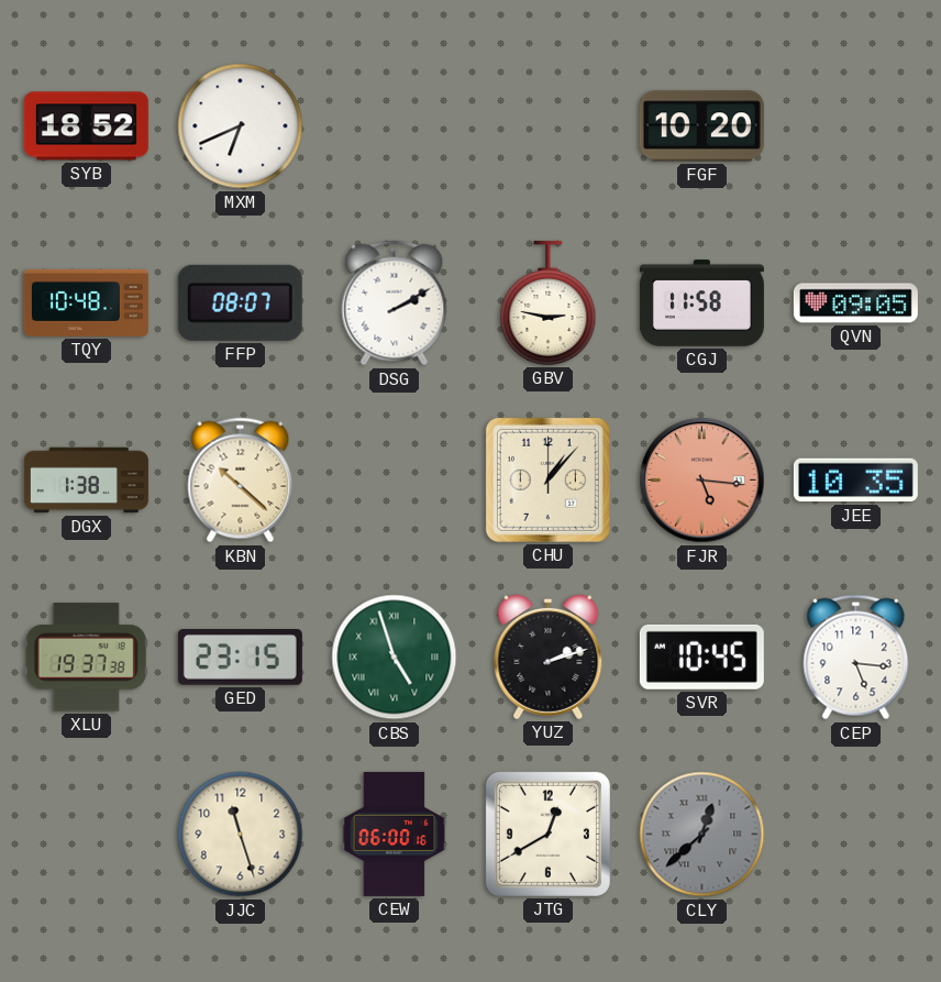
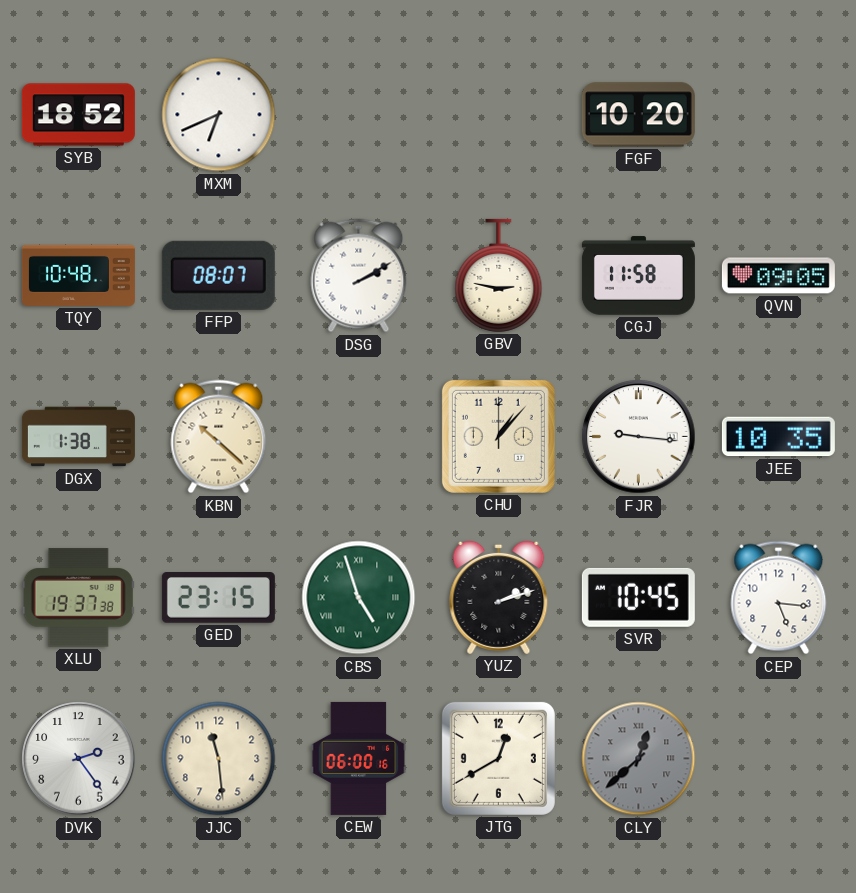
FJR: 5:16 -> 9:16 (639, 437)
FJR dial: salmon -> white (639, 437)
DVK: none -> 2:24 (79, 759)
JJC: 11:27 -> 11:29 (219, 759)
